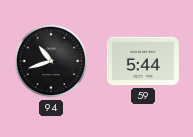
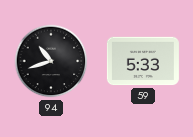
59: 5:44 -> 5:33 (143, 61)
